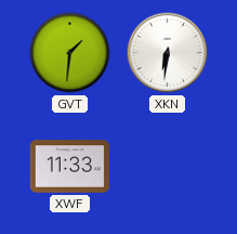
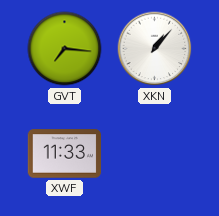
GVT: 1:31 -> 7:16 (65, 49)
XKN: 6:31 -> 1:07 (155, 49)
